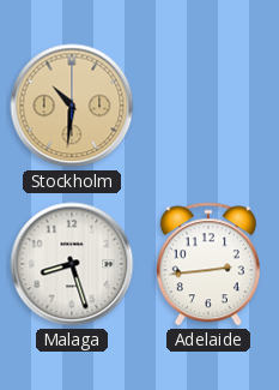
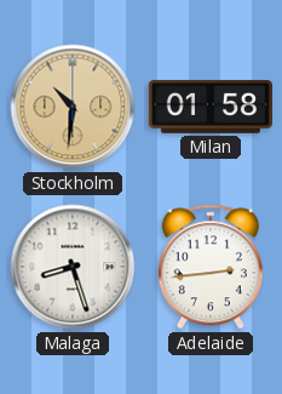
Milan: none -> 01:58 (211, 108)
